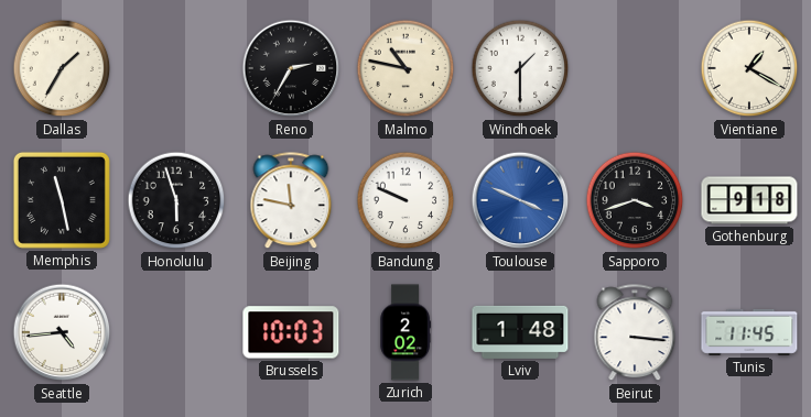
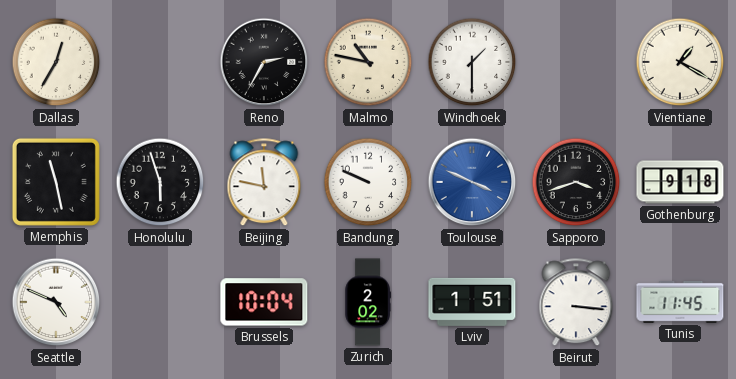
Dallas: 1:35 -> 12:35 (56, 62)
Seattle: 4:44 -> 4:49 (56, 302)
Brussels: 10:03 -> 10:04 (264, 302)
Lviv: 1:48 -> 1:51 (472, 302)
